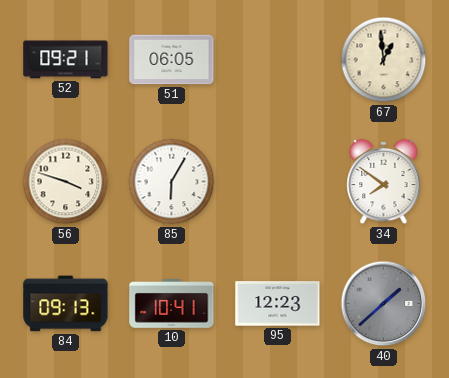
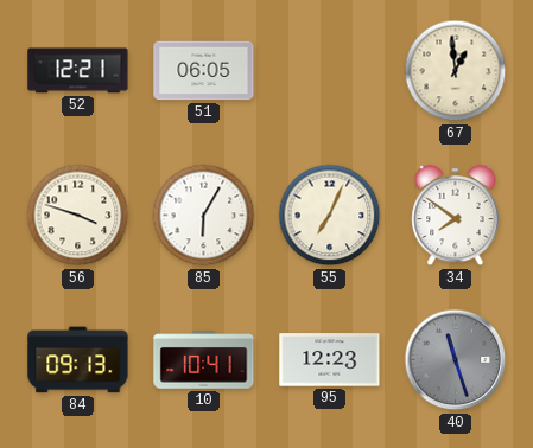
52: 09:21 -> 12:21 (78, 71)
55: none -> 7:04 (330, 216)
40: 1:38 -> 11:27 (456, 360)
